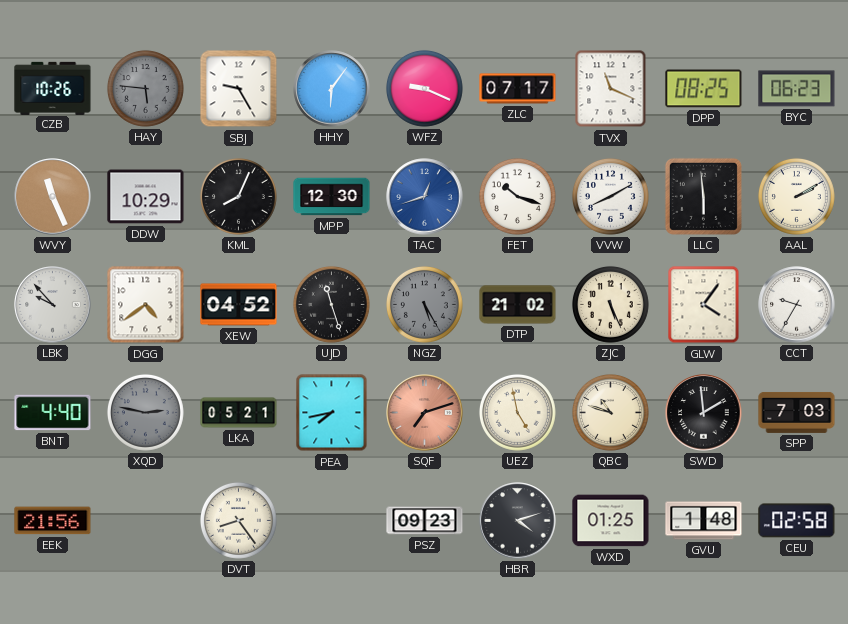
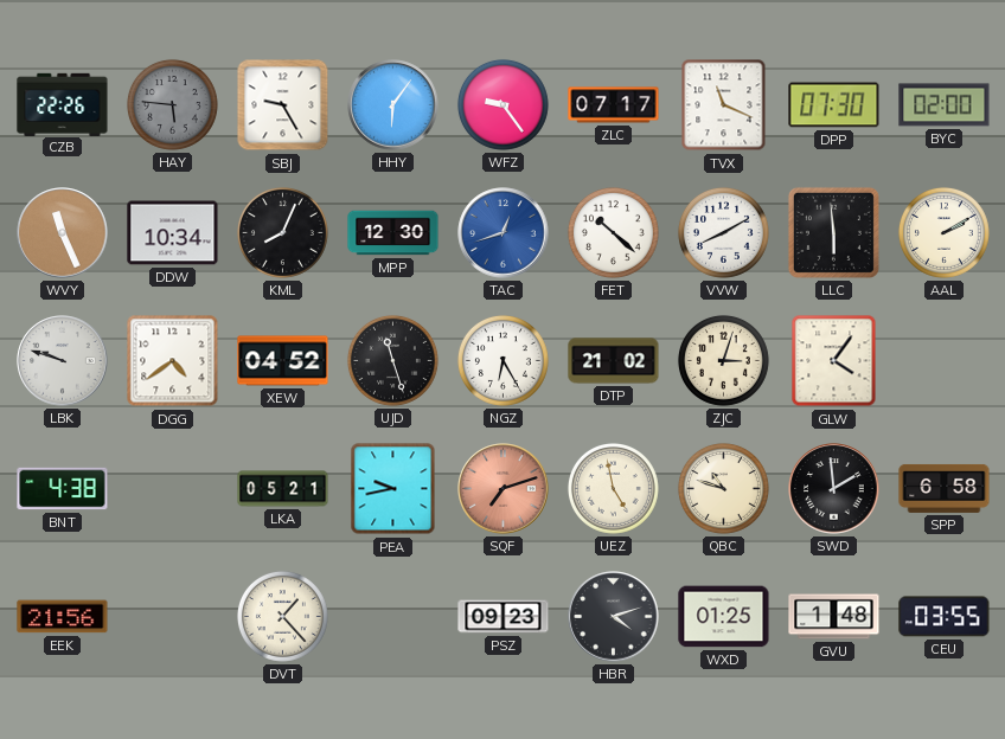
CZB: 10:26 -> 22:26 (63, 104)
WFZ: 9:19 -> 9:24 (503, 104)
DPP: 08:25 -> 07:30 (834, 105)
BYC: 06:23 -> 02:00 (945, 105)
DDW: 10:29 -> 10:34 (173, 233)
FET: 10:18 -> 10:22 (613, 232)
LBK: 9:53 -> 9:48 (63, 361)
NGZ: 5:25 -> 6:25 (503, 360)
NGZ dial: grey -> white (503, 360)
ZJC: 5:26 -> 3:03 (723, 360)
CCT: 9:35 -> none (797, 305)
BNT: 4:40 -> 4:38 (63, 489)
XQD: 2:47 -> none (145, 412)
PEA: 7:43 -> 9:43 (393, 489)
SPP: 7:03 -> 6:58 (945, 488)
DVT: 8:24 -> 1:23 (282, 616)
CEU: 02:58 -> 03:55 (945, 617)
